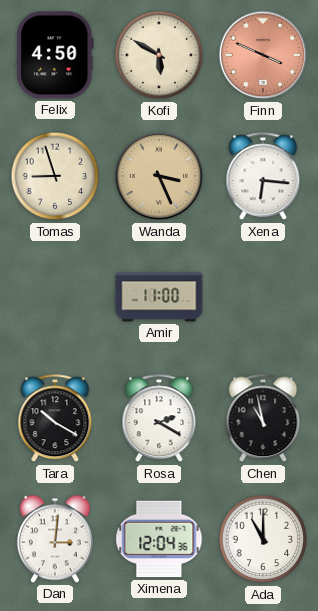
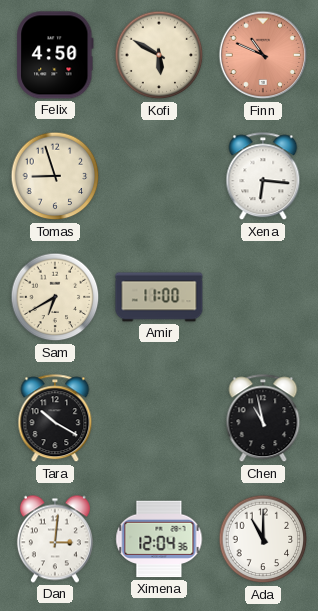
Finn: 3:49 -> 10:49 (263, 55)
Wanda: 3:26 -> none (159, 176)
Sam: none -> 6:40 (55, 297)
Rosa: 2:20 -> none (159, 419)
